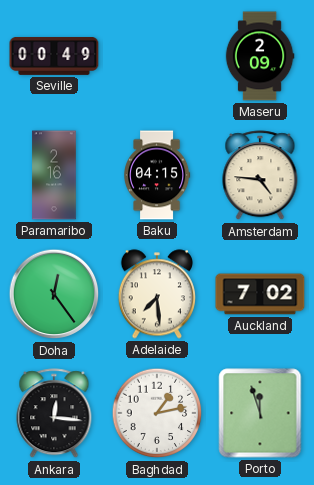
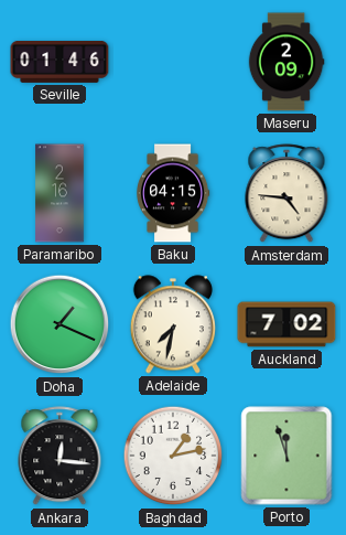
Seville: 00:49 -> 01:46 (60, 63)
Doha: 12:24 -> 1:19 (60, 324)
Adelaide: 7:29 -> 7:32 (173, 324)
